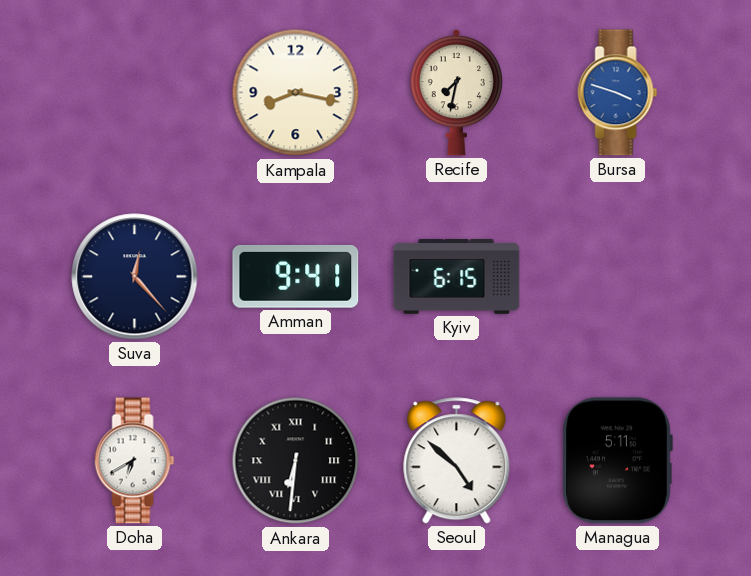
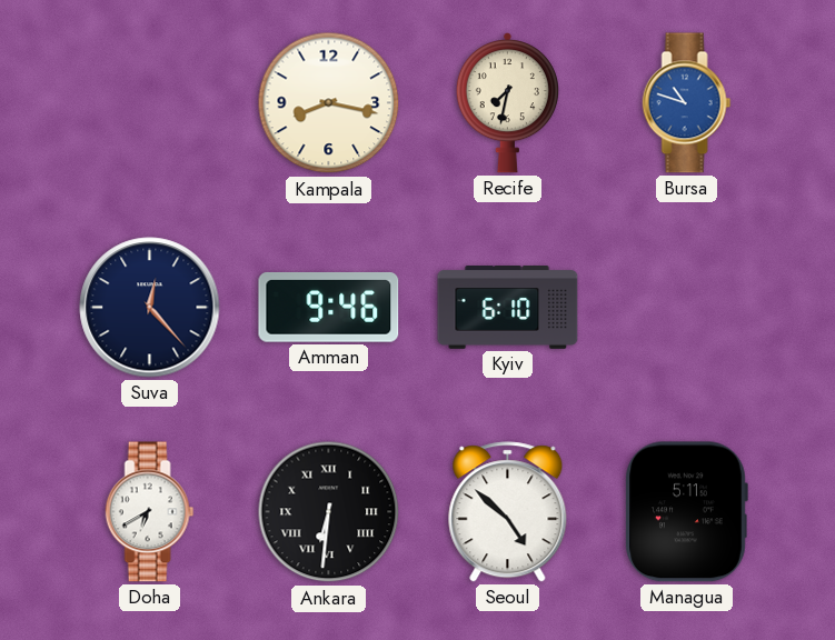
Bursa: 3:48 -> 10:48 (687, 103)
Amman: 9:41 -> 9:46 (329, 307)
Kyiv: 6:15 -> 6:10 (508, 308)
